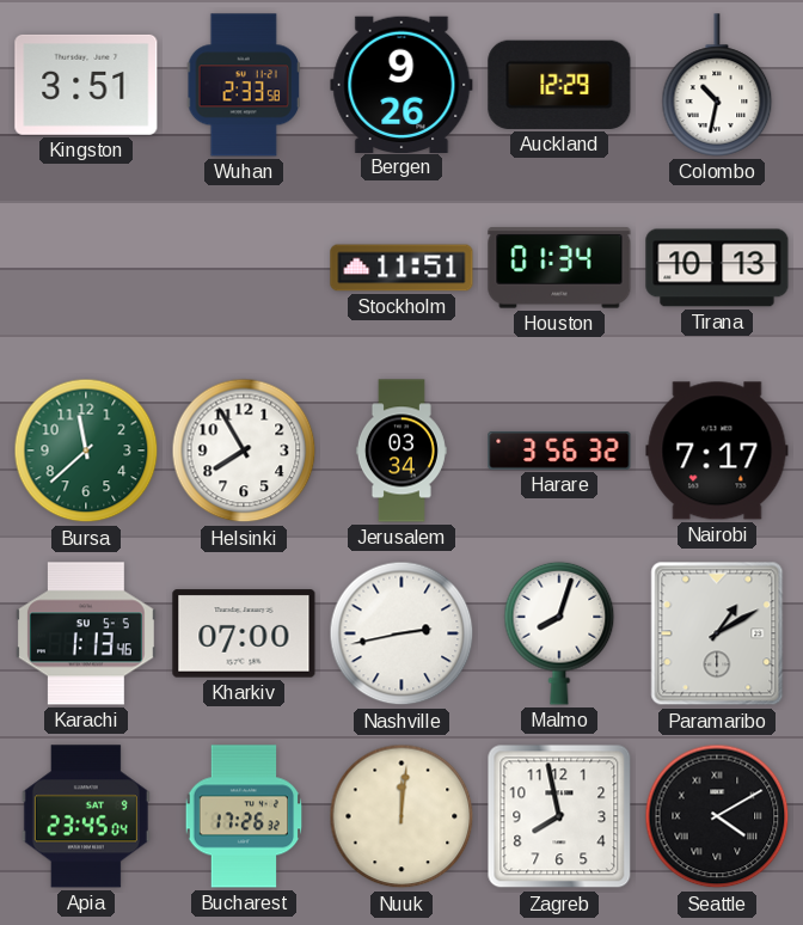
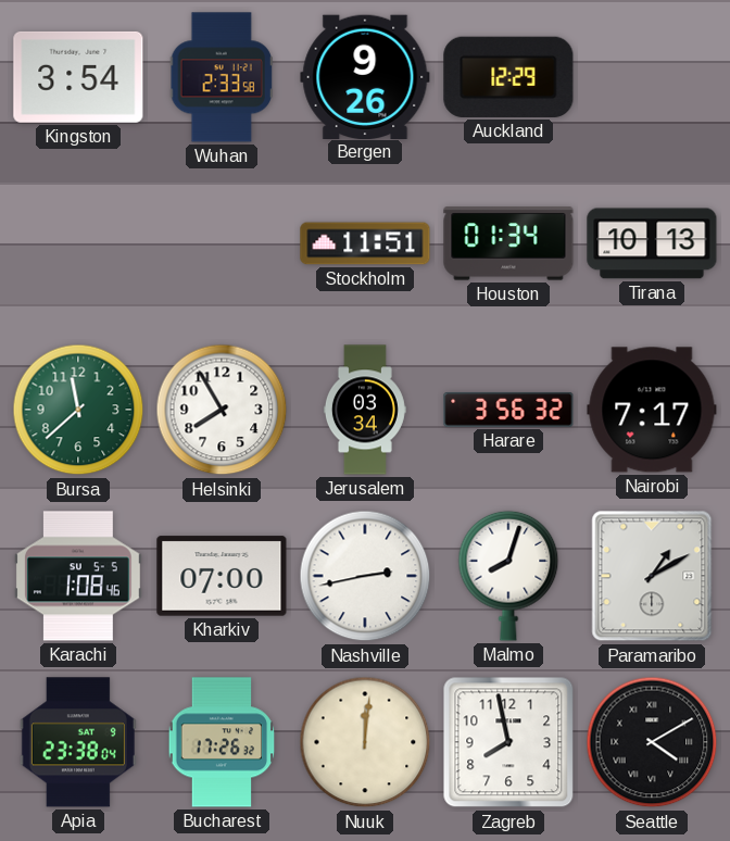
Kingston: 3:51 -> 3:54 (78, 77)
Colombo: 10:32 -> none (717, 85)
Karachi: 1:13 -> 1:08 (78, 576)
Apia: 23:45 -> 23:38 (78, 742)
